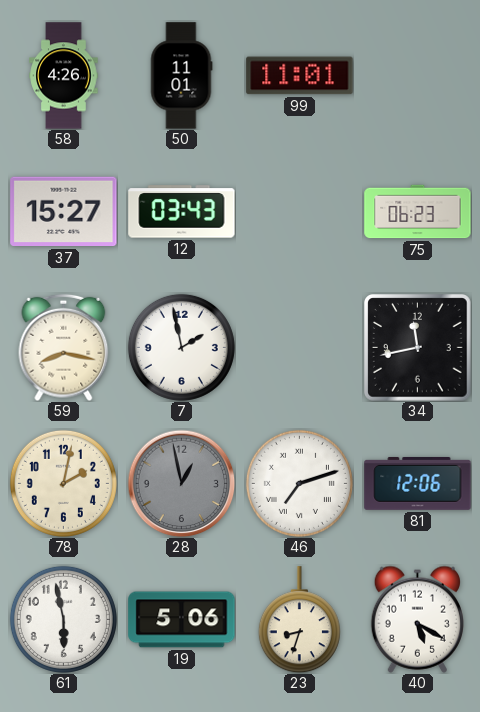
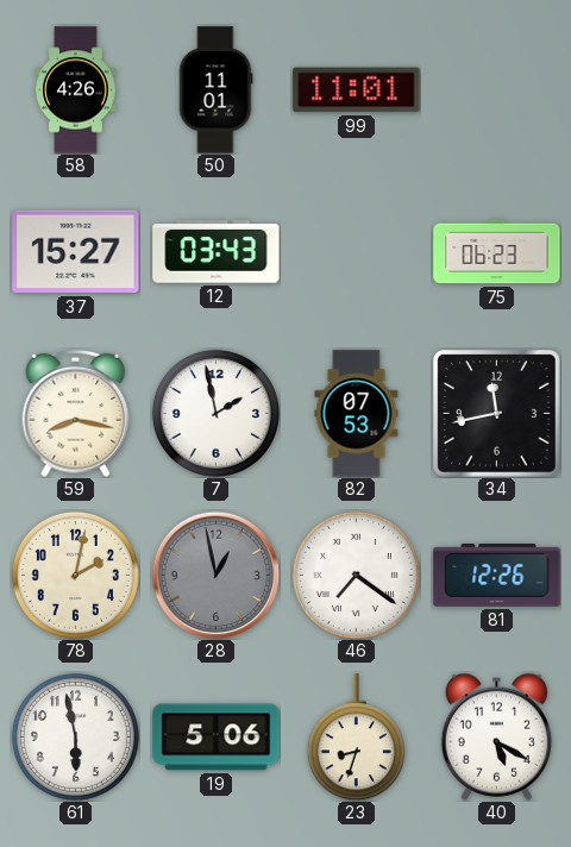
82: none -> 07:53 (357, 414)
46: 7:12 -> 7:21 (356, 575)
81: 12:06 -> 12:26 (497, 575)
